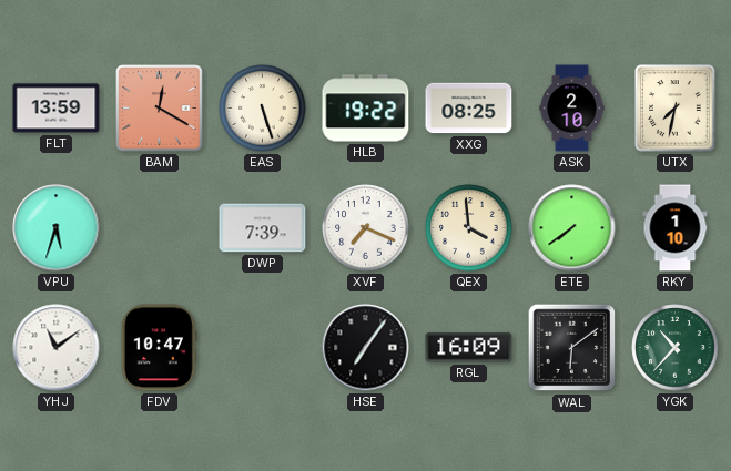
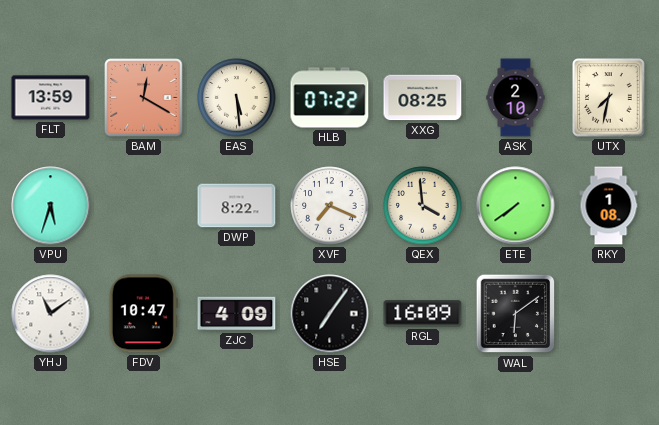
EAS: 5:27 -> 5:29 (237, 98)
HLB: 19:22 -> 07:22 (330, 98)
DWP: 7:39 -> 8:22 (237, 206)
RKY: 1:10 -> 1:08 (609, 206)
ZJC: none -> 4:09 (237, 314)
YGK: 10:37 -> none (676, 348)
